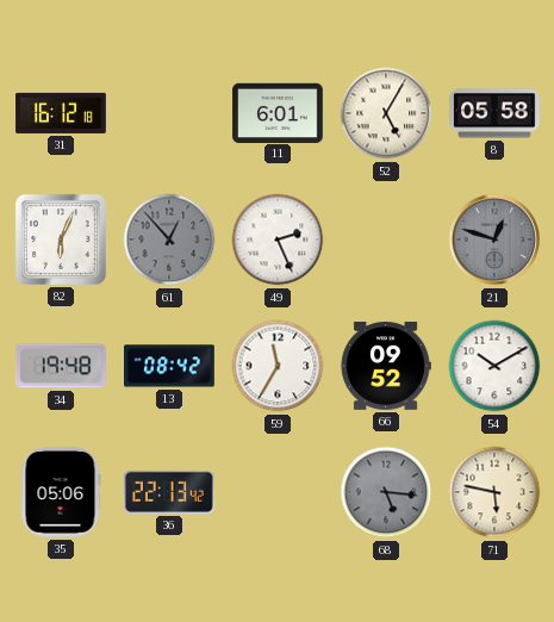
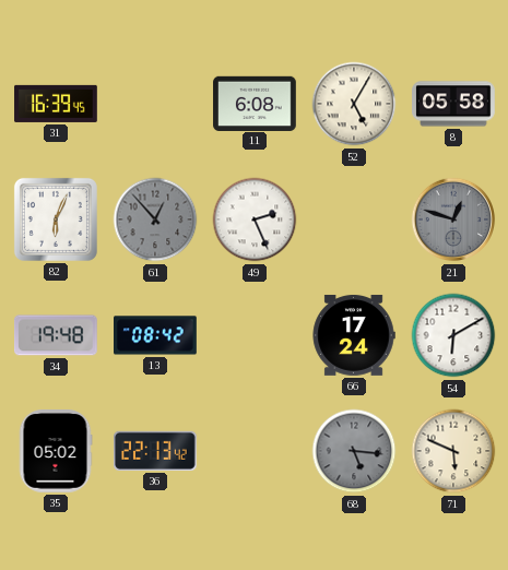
31: 16:12 -> 16:39 (56, 104)
11: 6:01 -> 6:08 (255, 103)
59: 11:35 -> none (278, 366)
66: 09:52 -> 17:24 (354, 335)
54: 10:10 -> 6:10 (453, 335)
35: 05:06 -> 05:02 (56, 452)
71: 5:47 -> 5:49 (453, 451)
